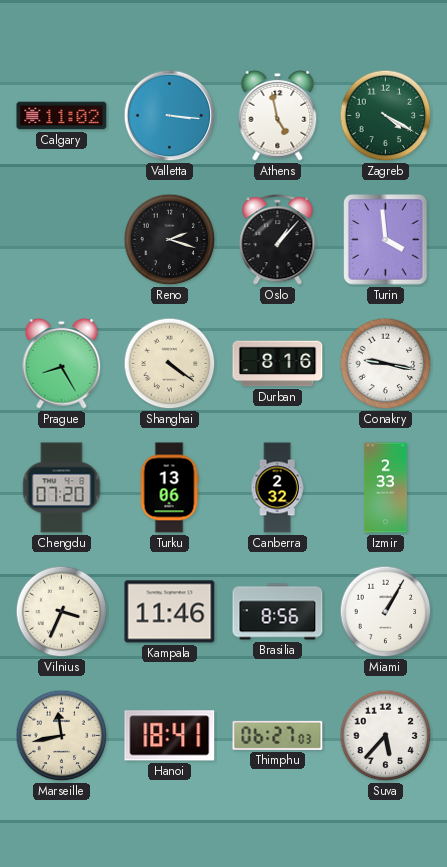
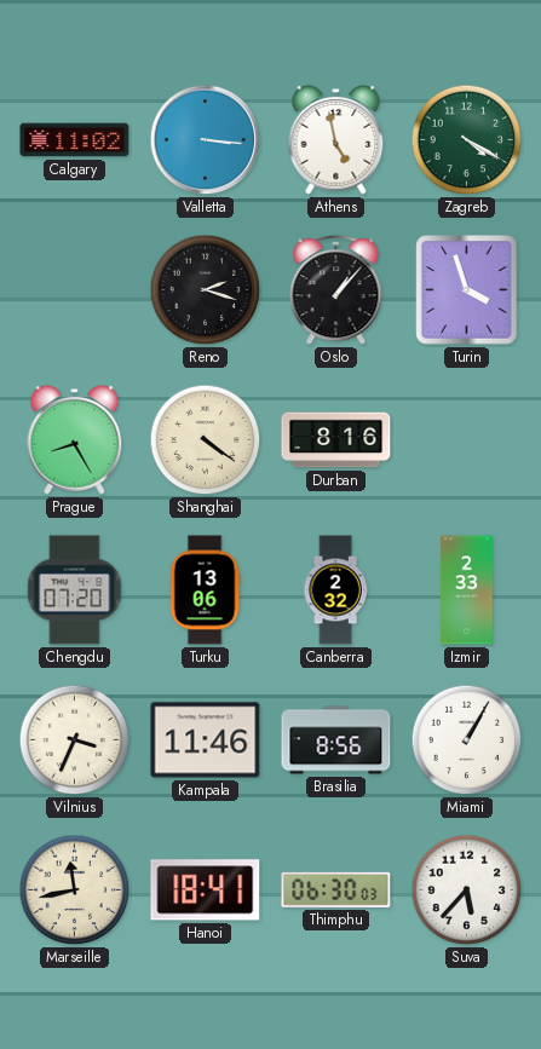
Turin: 3:59 -> 3:57 (467, 290)
Conakry: 9:17 -> none (386, 364)
Thimphu: 06:27 -> 06:30 (336, 889)
